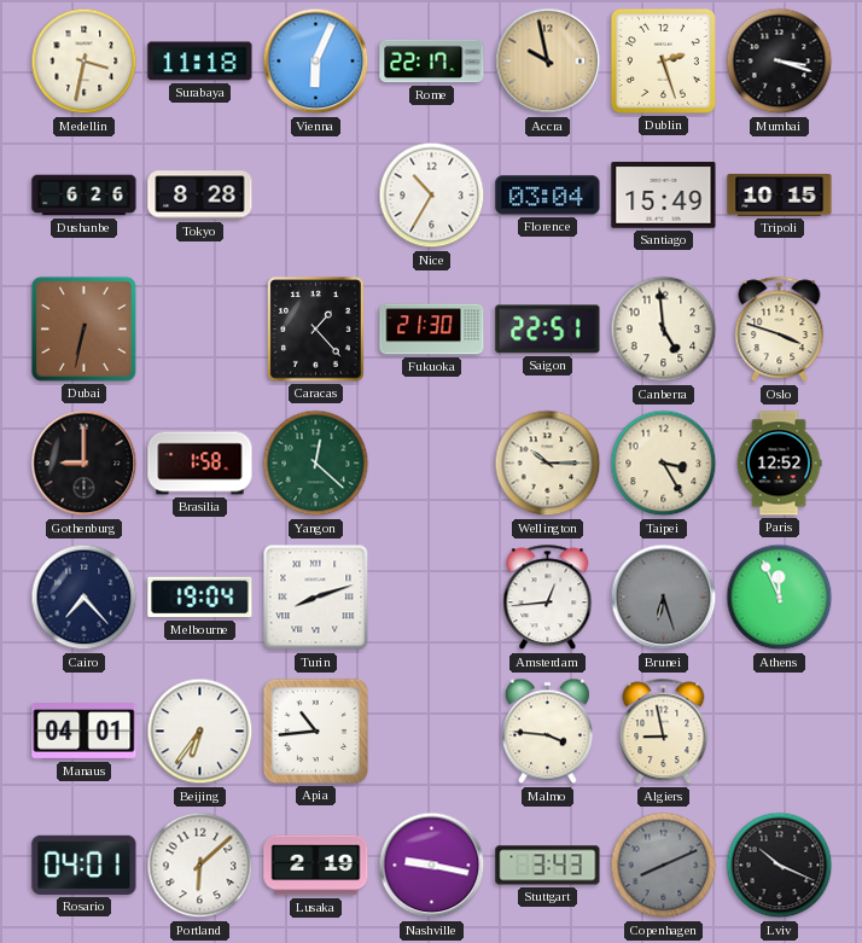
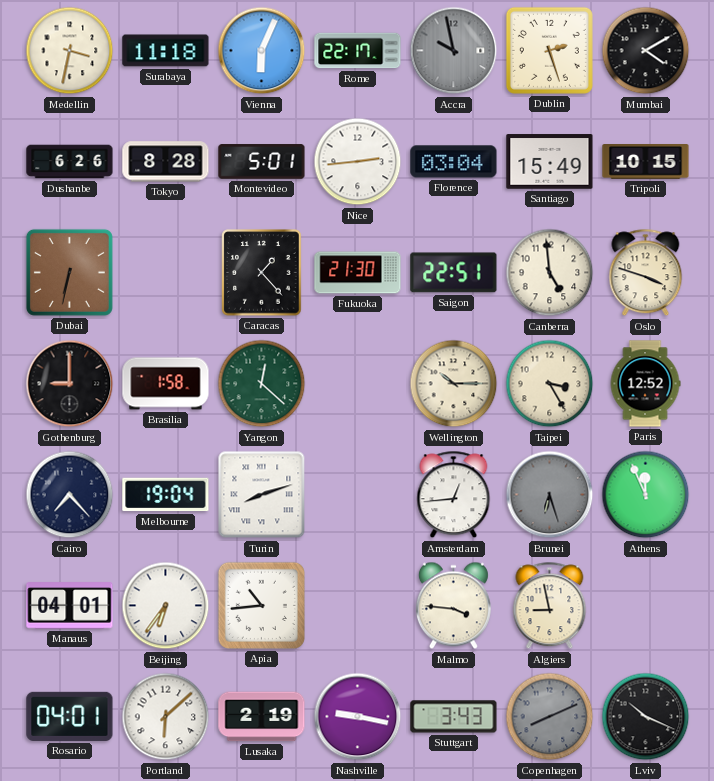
Accra dial: champagne -> grey (454, 51)
Mumbai: 3:18 -> 4:10 (646, 51)
Montevideo: none -> 5:01 (262, 162)
Nice: 10:35 -> 2:44 (358, 162)
